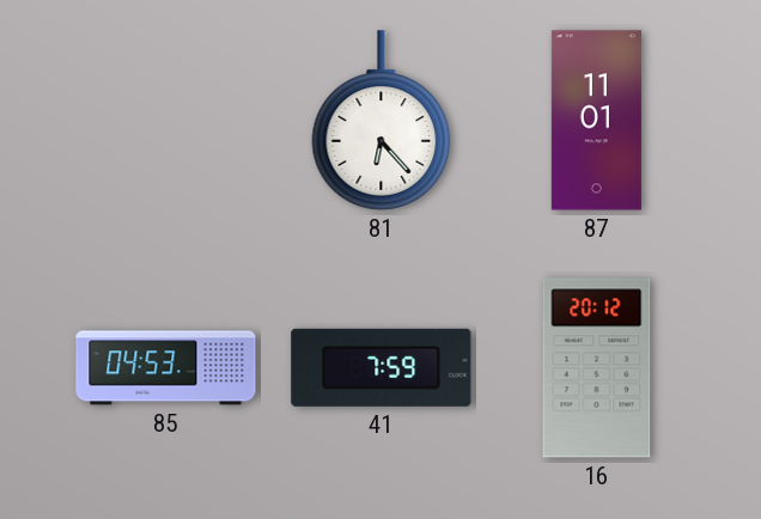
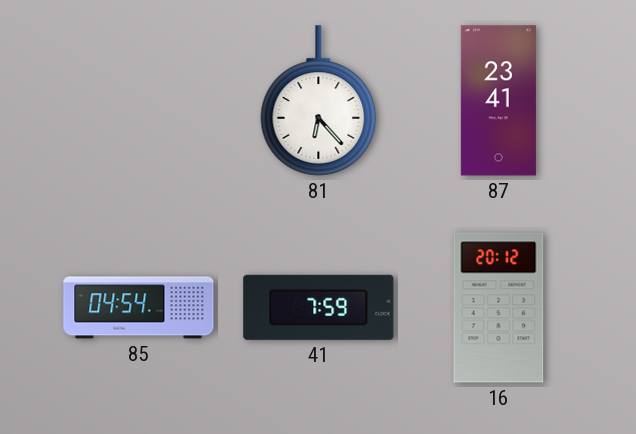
87: 11:01 -> 23:41 (498, 101)
85: 04:53 -> 04:54 (139, 308)
